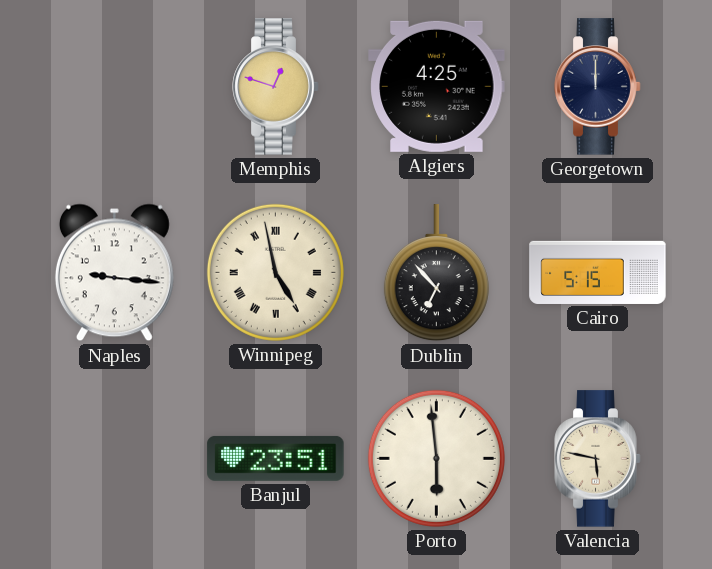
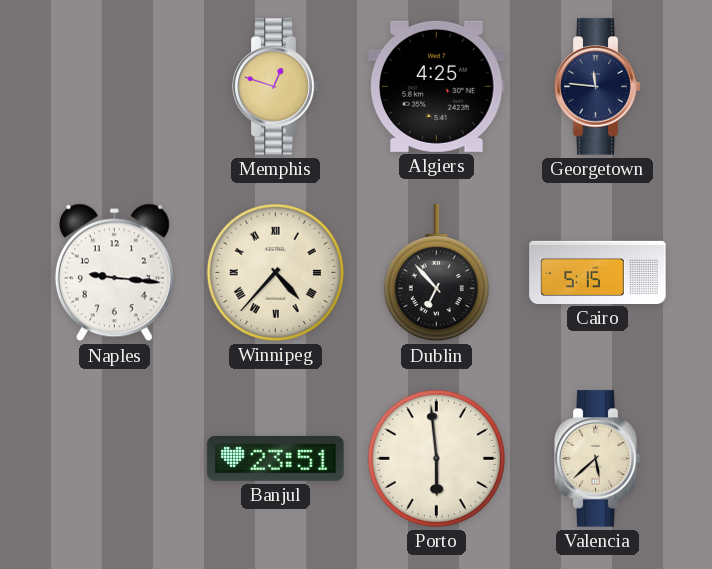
Georgetown: 12:00 -> 11:46 (598, 87)
Winnipeg: 4:58 -> 4:37 (275, 272)
Valencia: 5:47 -> 5:38 (598, 459)
